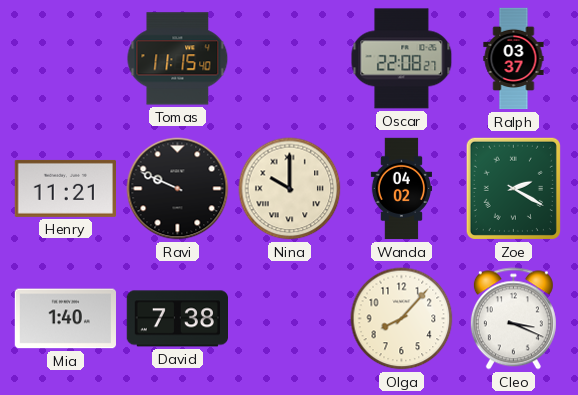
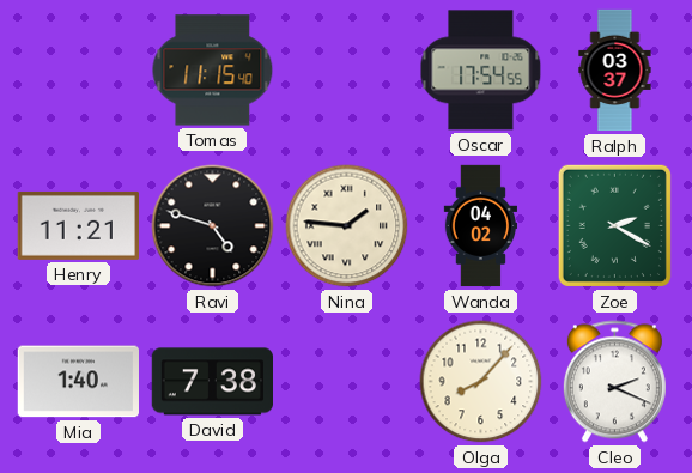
Oscar: 22:08 -> 17:54 (481, 71)
Ravi: 9:49 -> 4:48 (213, 226)
Nina: 10:00 -> 1:46 (347, 226)
Cleo: 3:19 -> 2:19 (614, 382)
